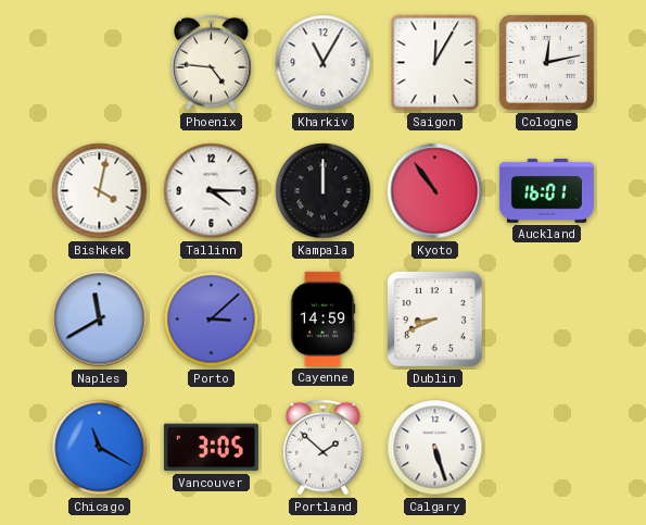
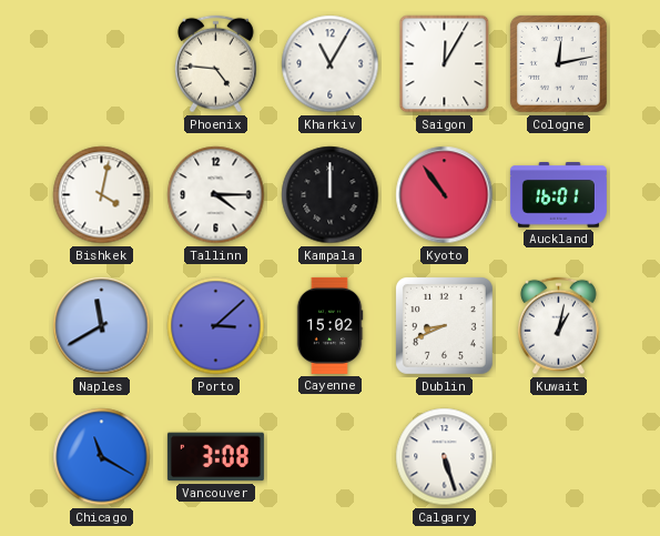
Cayenne: 14:59 -> 15:02 (329, 325)
Kuwait: none -> 1:02 (558, 326)
Vancouver: 3:05 -> 3:08 (215, 457)
Portland: 1:52 -> none (322, 448)
